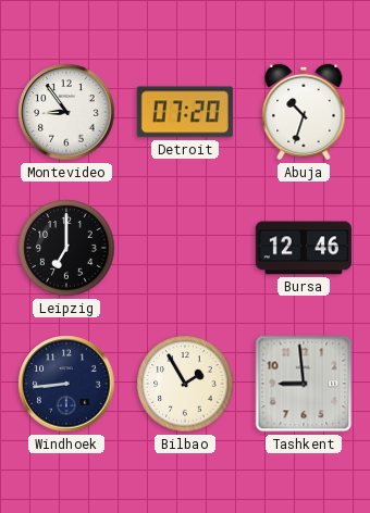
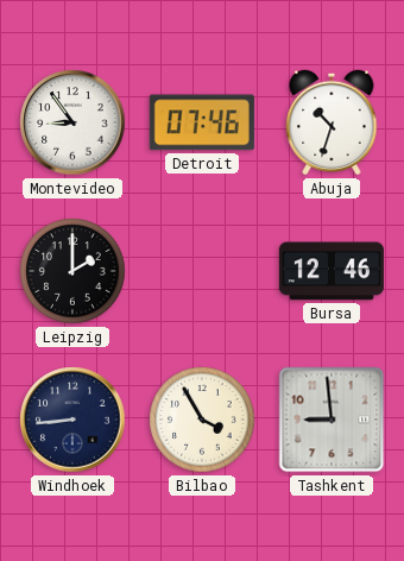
Detroit: 07:20 -> 07:46 (202, 122)
Leipzig: 7:00 -> 2:00 (72, 271)
Bilbao: 1:55 -> 3:55 (202, 420)
